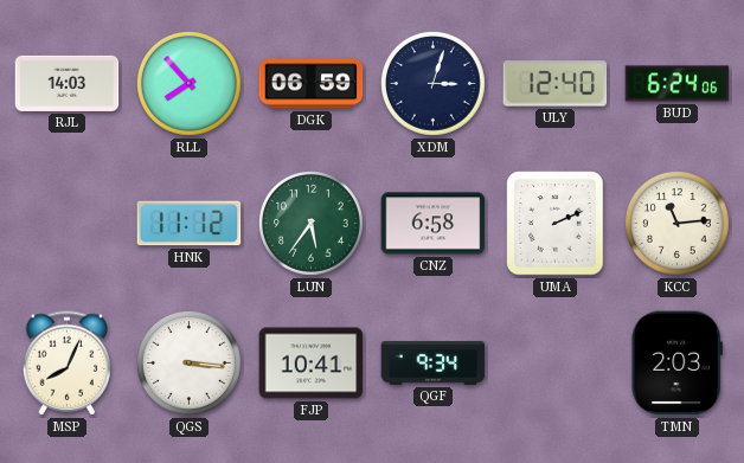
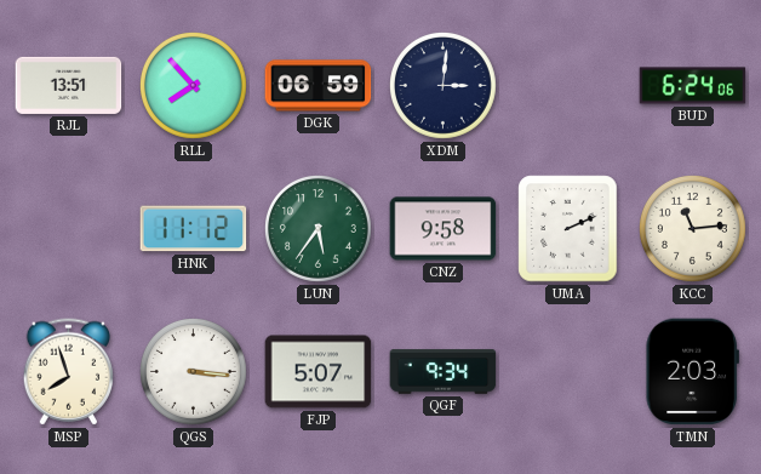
RJL: 14:03 -> 13:51 (69, 85)
XDM: 3:03 -> 3:01 (444, 86)
ULY: 12:40 -> none (556, 84)
CNZ: 6:58 -> 9:58 (444, 229)
MSP: 8:04 -> 7:57 (68, 372)
FJP: 10:41 -> 5:07 (319, 372)
